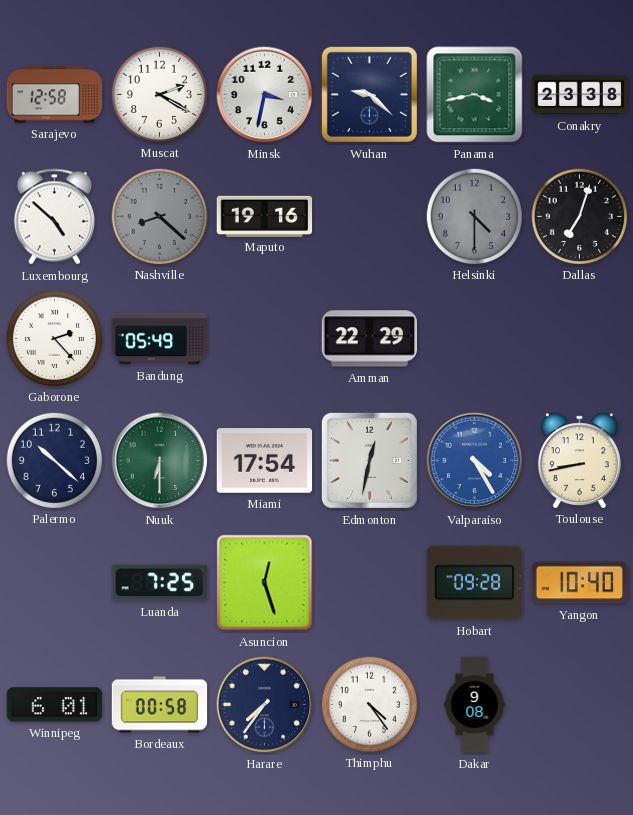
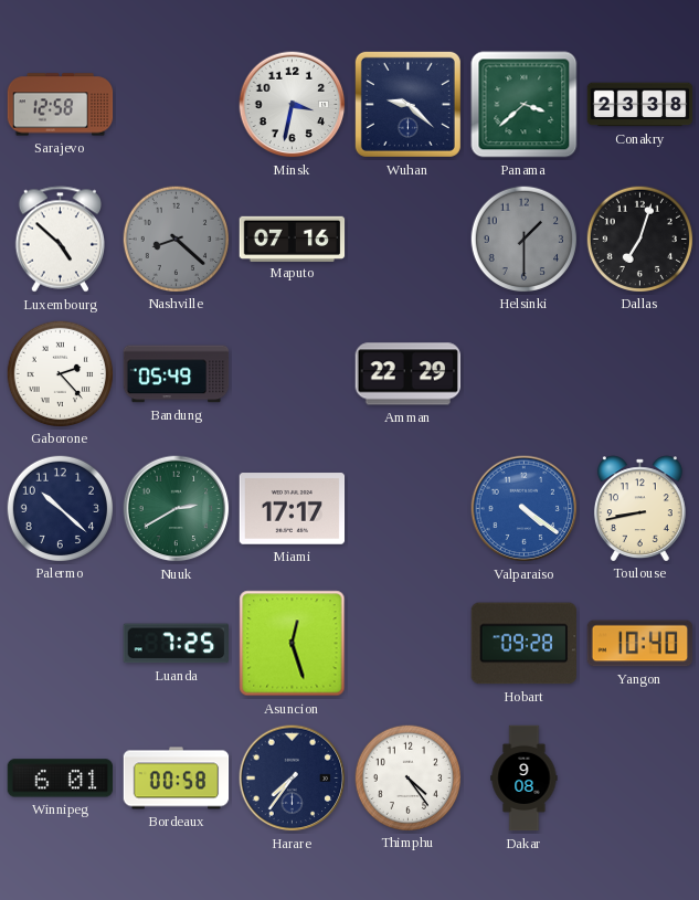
Muscat: 2:20 -> none (159, 94)
Panama: 3:43 -> 3:38 (525, 105)
Maputo: 19:16 -> 07:16 (293, 239)
Helsinki: 4:30 -> 1:30 (523, 239)
Nuuk: 6:30 -> 2:40 (177, 509)
Miami: 17:54 -> 17:17 (293, 509)
Edmonton: 12:32 -> none (369, 460)
Valparaiso: 4:25 -> 4:21 (525, 509)
